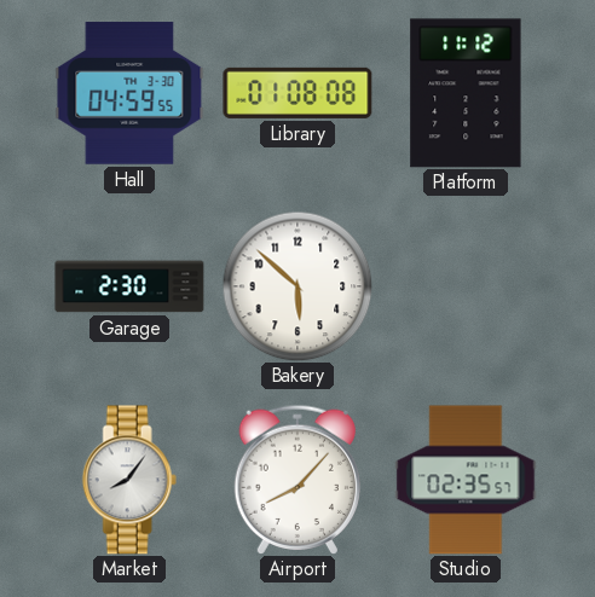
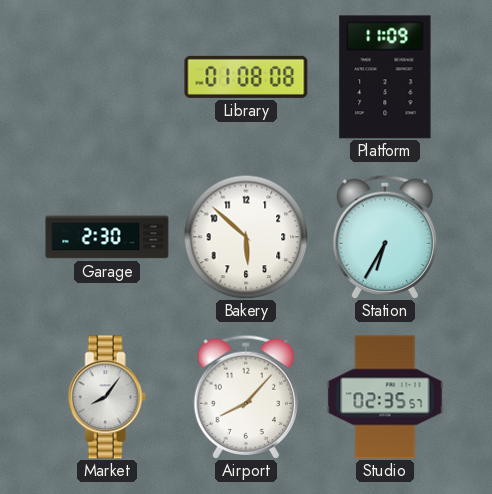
Hall: 04:59 -> none (129, 93)
Platform: 11:12 -> 11:09 (385, 77)
Station: none -> 6:35 (384, 236)
